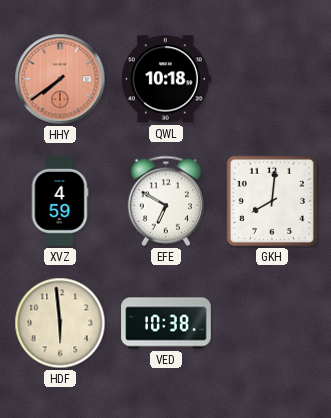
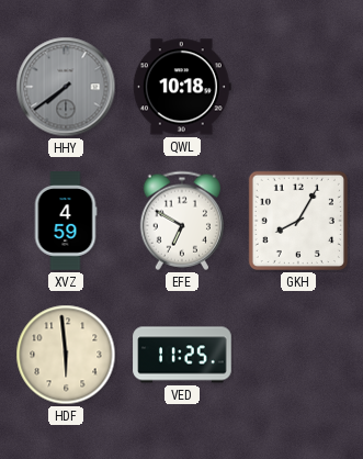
HHY dial: salmon -> grey (66, 87)
GKH: 8:01 -> 8:05 (298, 221)
VED: 10:38 -> 11:25 (182, 355)
